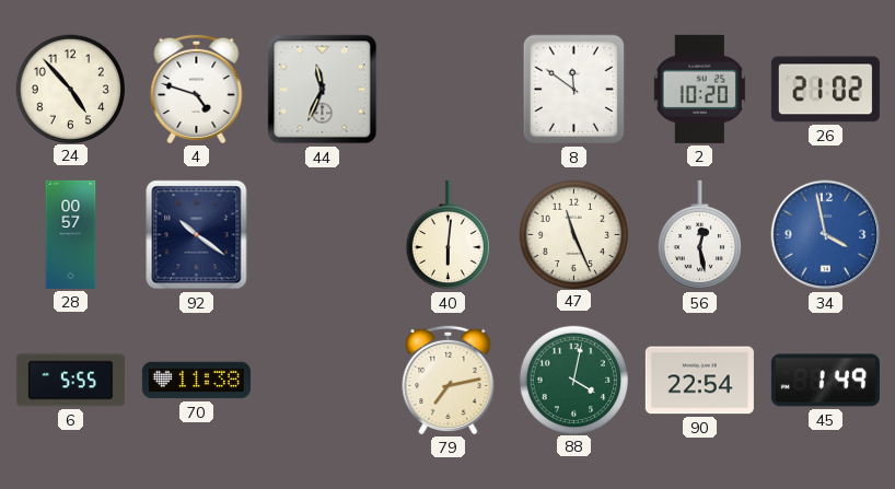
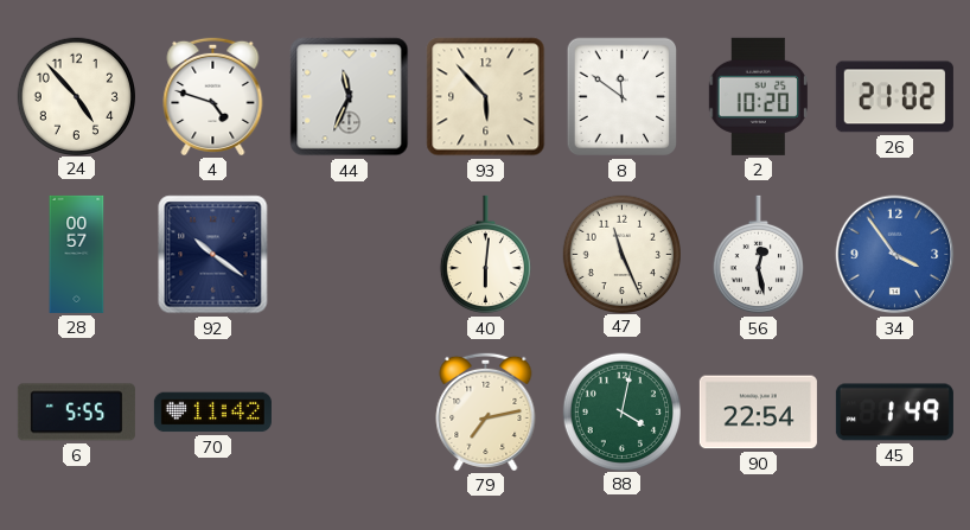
93: none -> 5:53 (486, 97)
34: 3:58 -> 3:54 (895, 255)
70: 11:38 -> 11:42 (212, 413)
